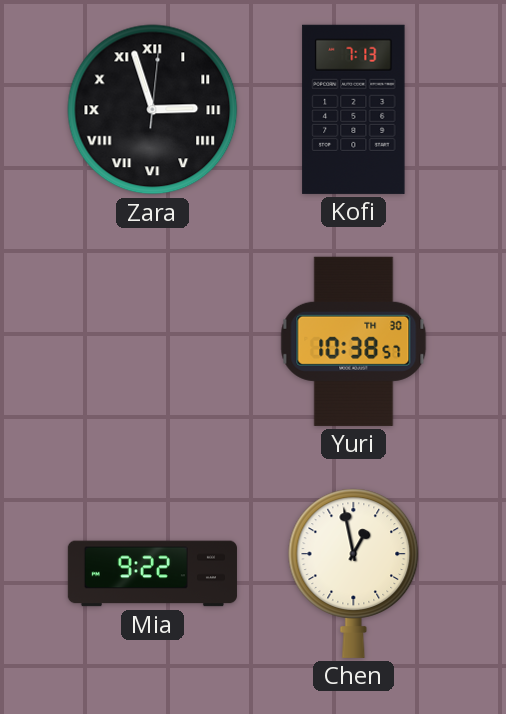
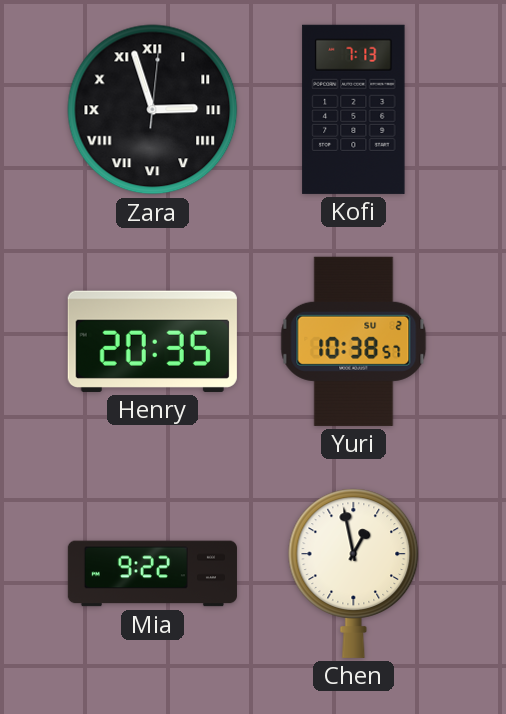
Henry: none -> 20:35 (152, 341)
Yuri date: TH 30 -> SU 2 (354, 341)
